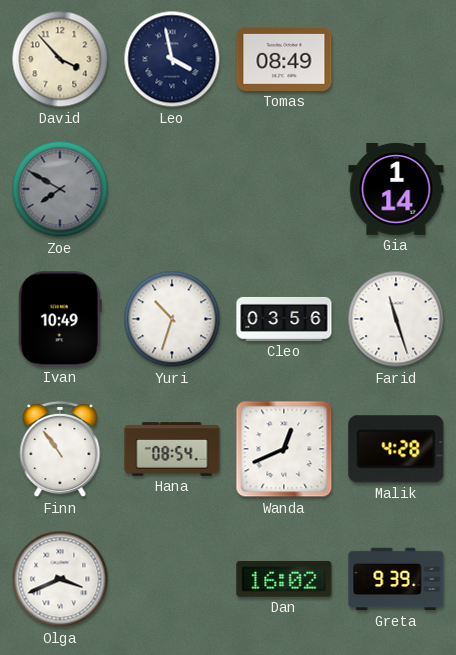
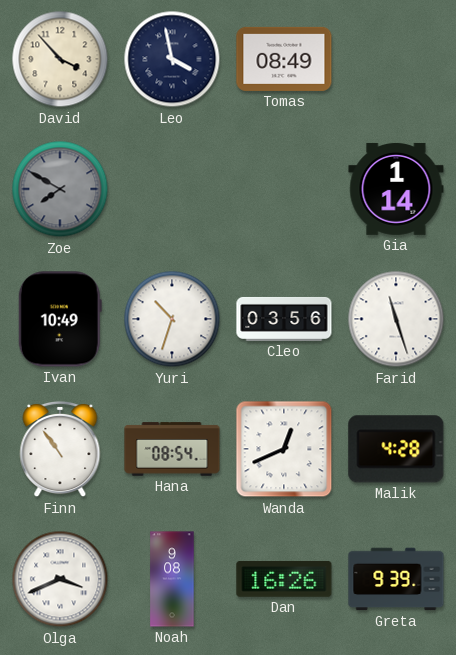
Noah: none -> 9:08 (172, 579)
Dan: 16:02 -> 16:26 (284, 580)
